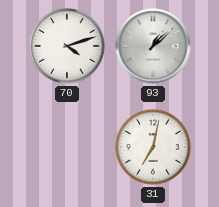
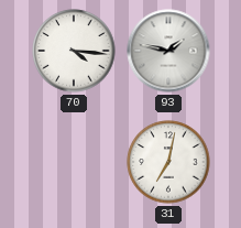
70: 4:12 -> 4:16 (74, 51)
93: 1:08 -> 1:47 (168, 51)
